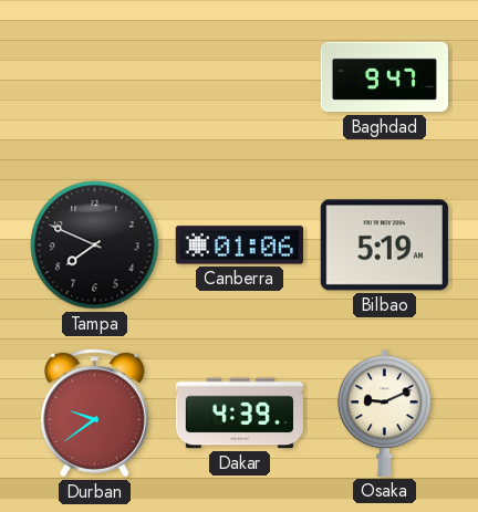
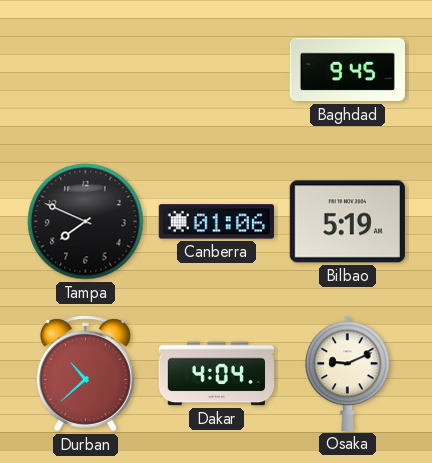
Baghdad: 9:47 -> 9:45 (347, 70)
Durban: 9:39 -> 10:38 (85, 374)
Dakar: 4:39 -> 4:04 (216, 374)
